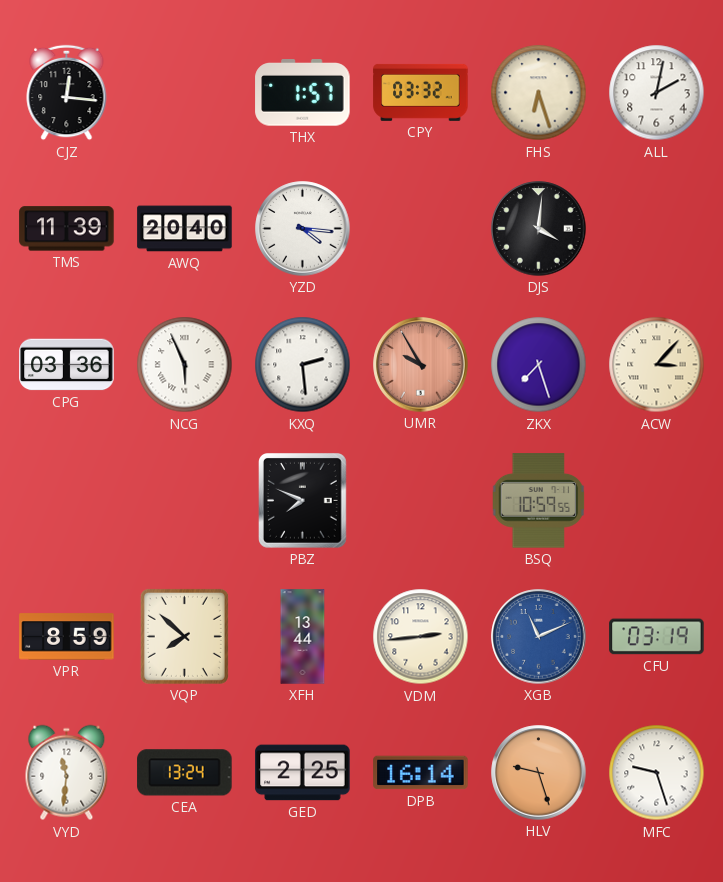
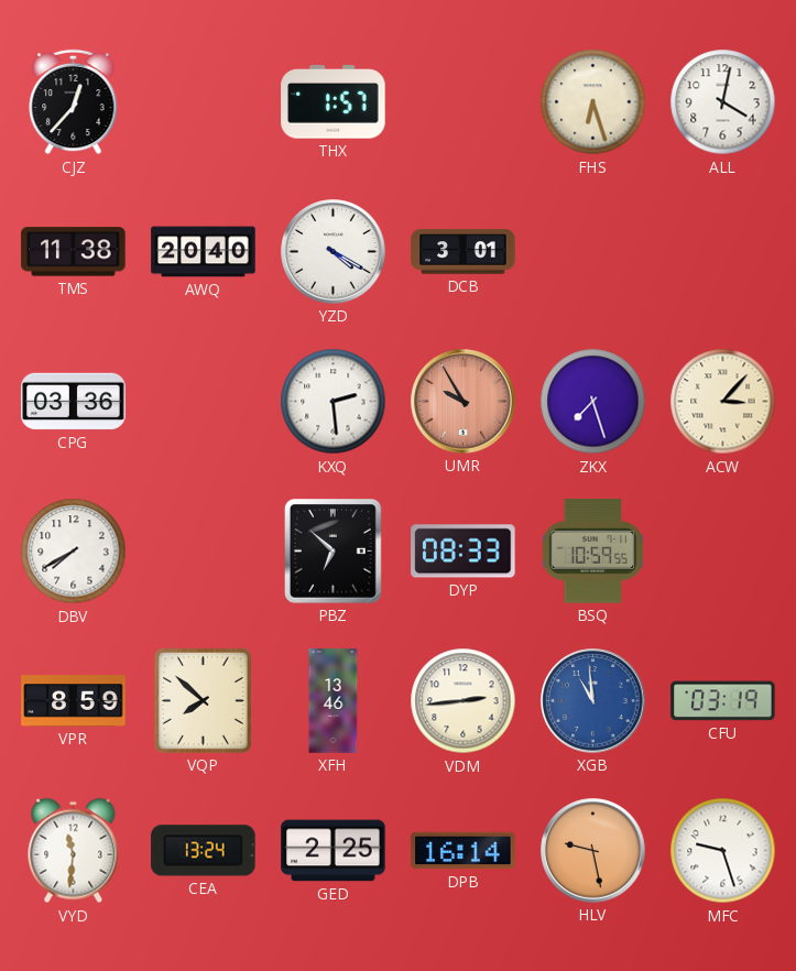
CJZ: 12:16 -> 12:37 (74, 102)
CPY: 03:32 -> none (421, 92)
ALL: 2:02 -> 4:02 (723, 102)
TMS: 11:39 -> 11:38 (74, 252)
YZD: 4:16 -> 4:20 (334, 252)
DCB: none -> 3:01 (464, 252)
DJS: 4:01 -> none (539, 229)
NCG: 5:56 -> none (185, 365)
DBV: none -> 7:40 (74, 552)
PBZ: 7:49 -> 6:52 (334, 552)
DYP: none -> 08:33 (464, 552)
XFH: 13:44 -> 13:46 (334, 701)
XGB: 11:11 -> 10:59 (593, 701)
HLV: 9:27 -> 9:28 (593, 851)
